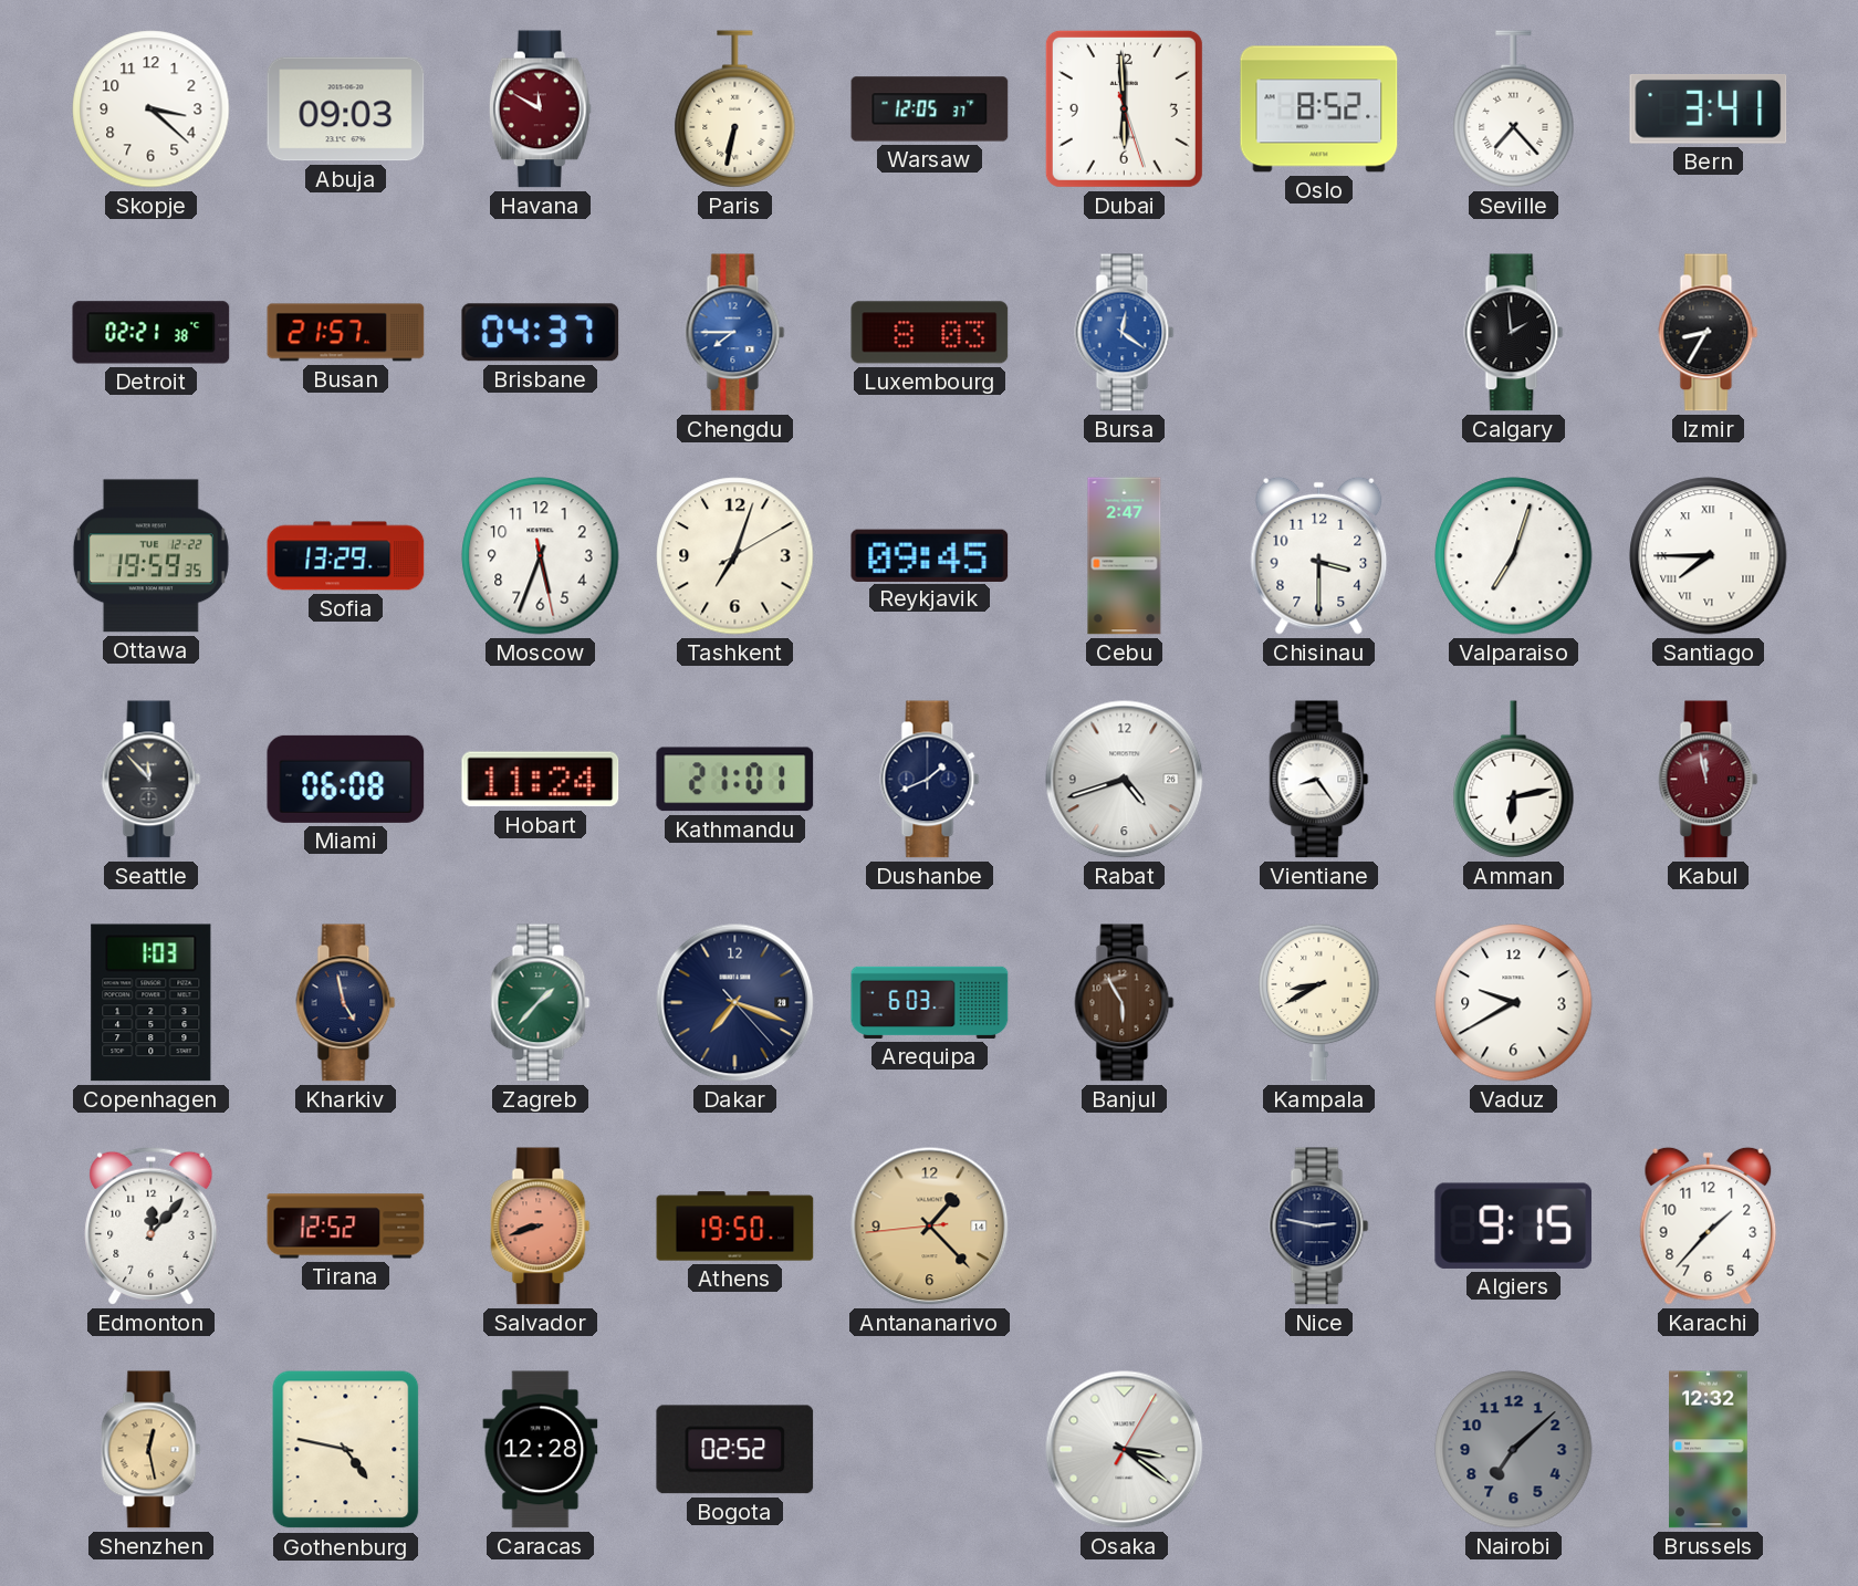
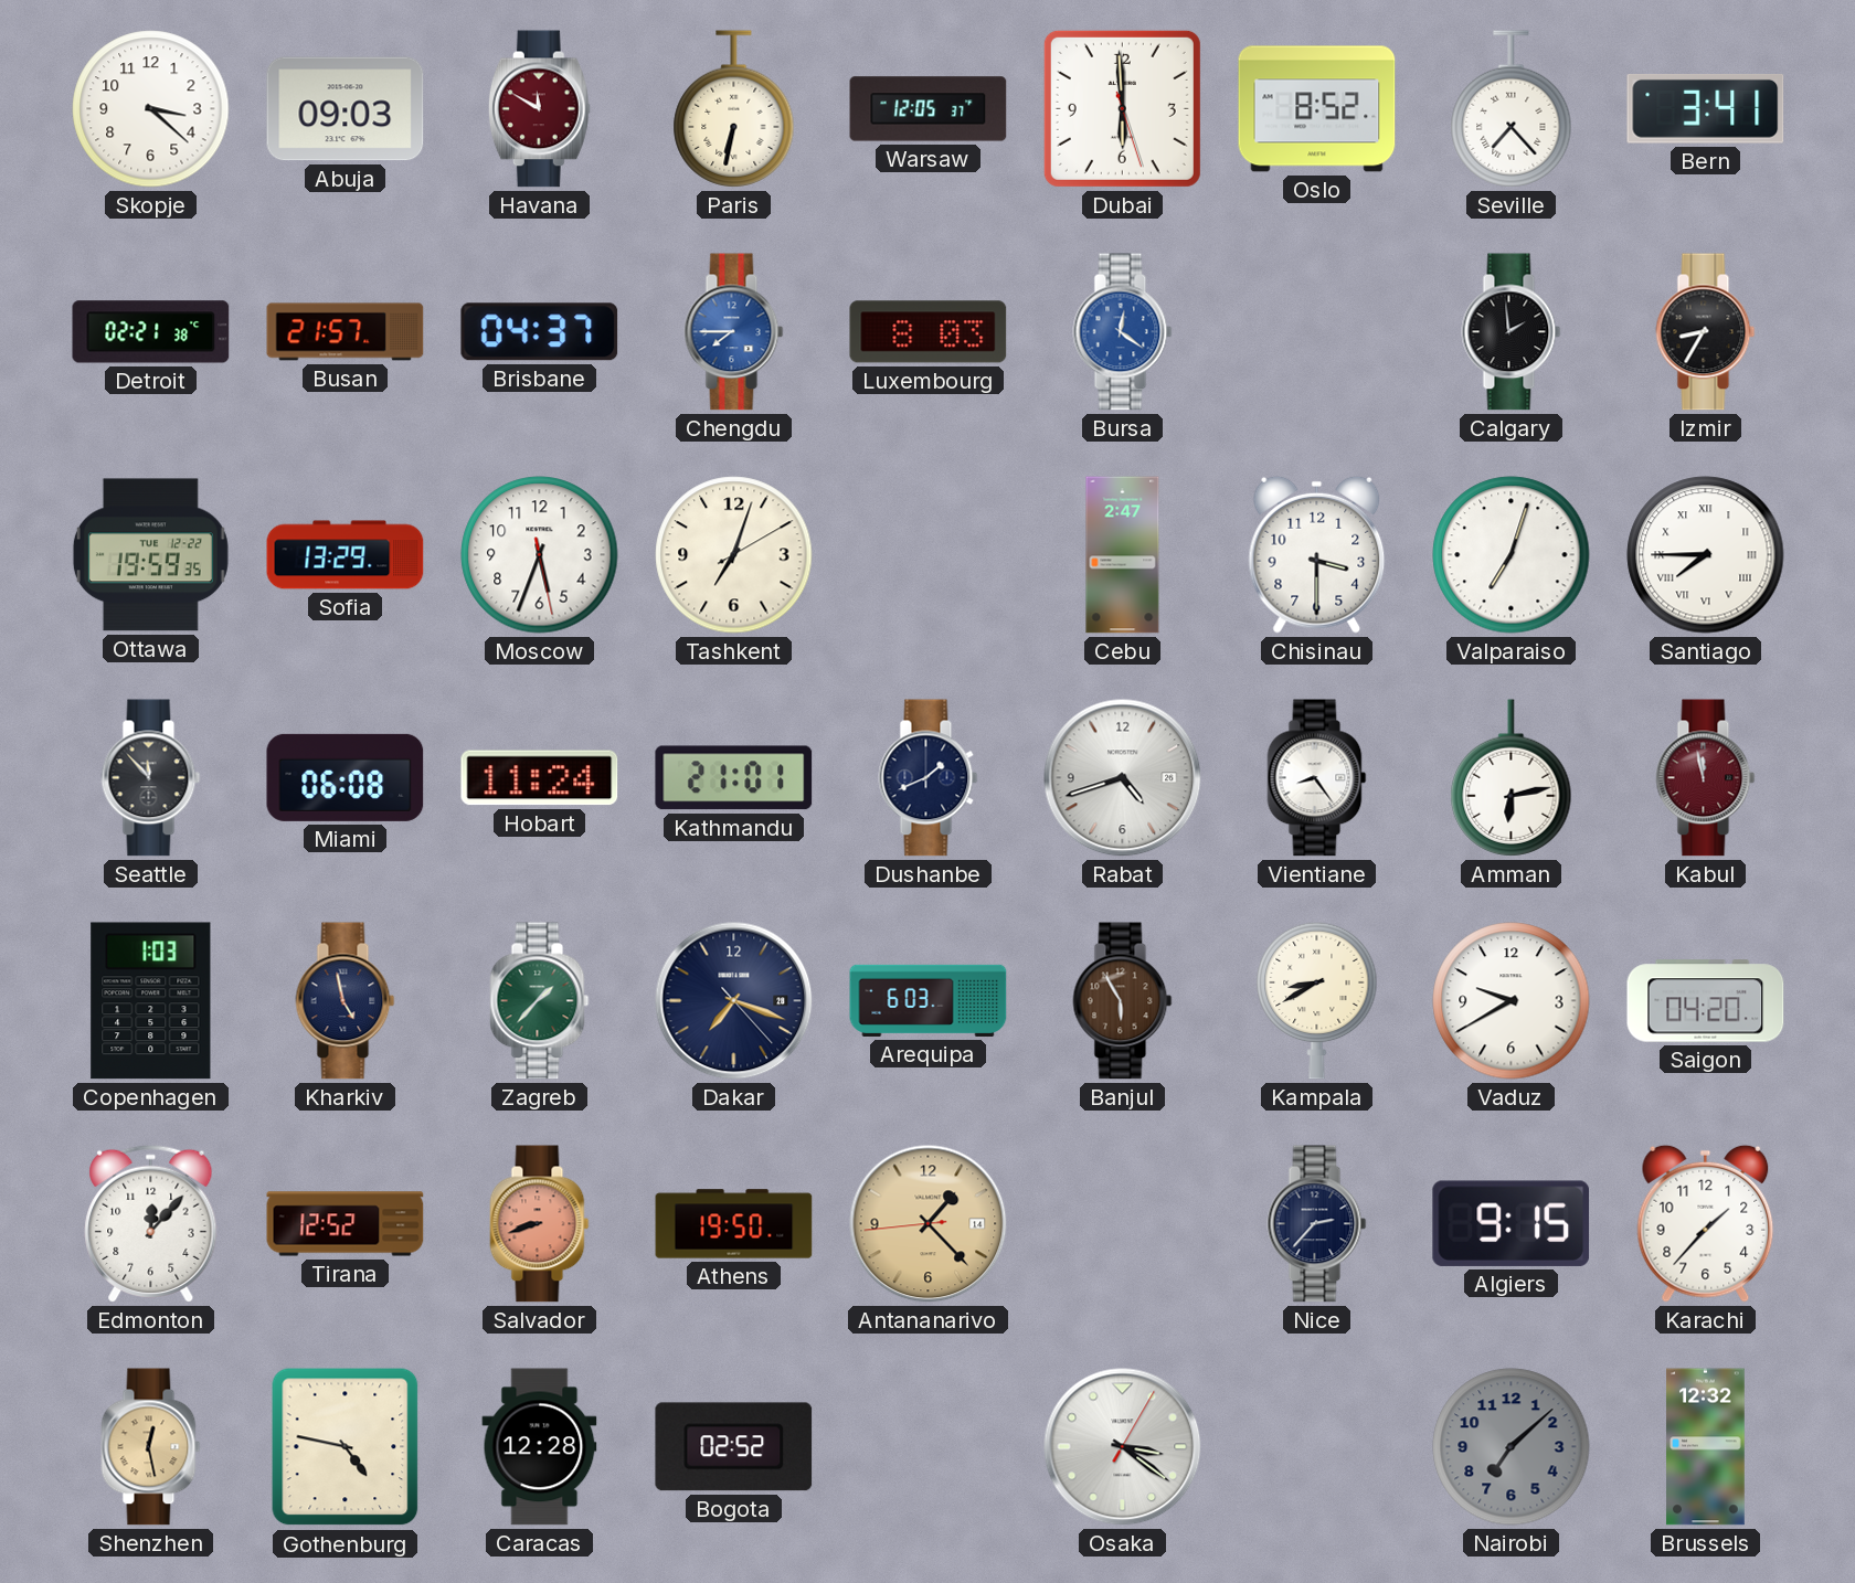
Reykjavik: 09:45 -> none (930, 555)
Saigon: none -> 04:20 (1706, 1001)
Nice: 2:47 -> 2:37 (1317, 1224)
